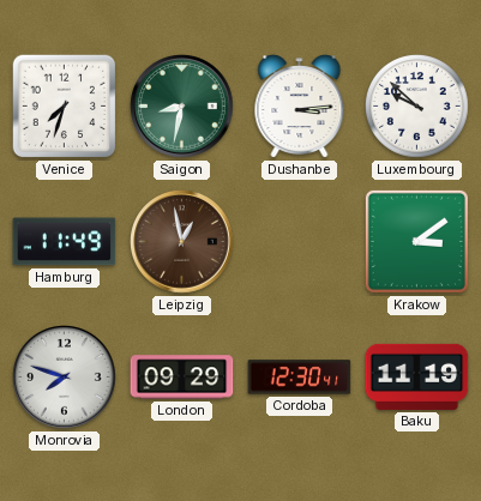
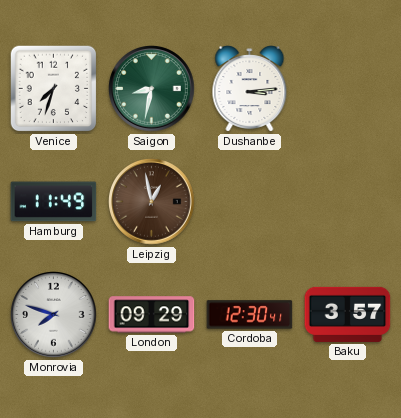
Luxembourg: 9:52 -> none (417, 107)
Krakow: 3:09 -> none (416, 241)
Baku: 11:19 -> 3:57 (348, 314)
